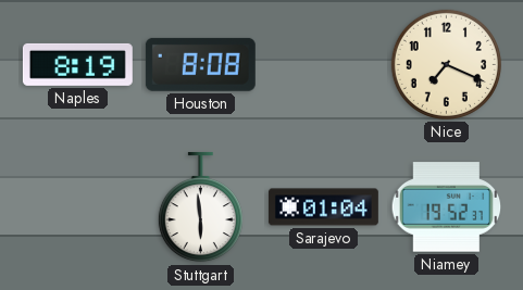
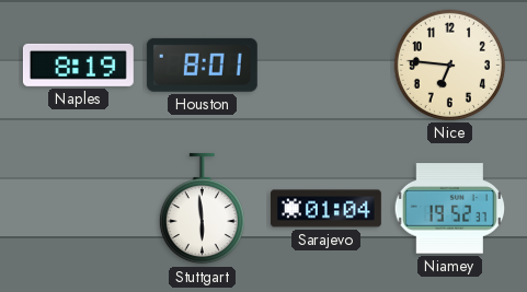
Houston: 8:08 -> 8:01 (202, 65)
Nice: 7:19 -> 6:46 (449, 65)
